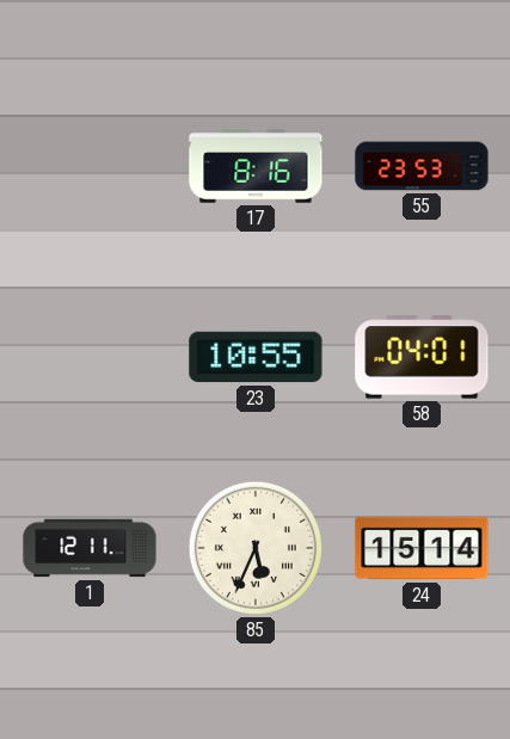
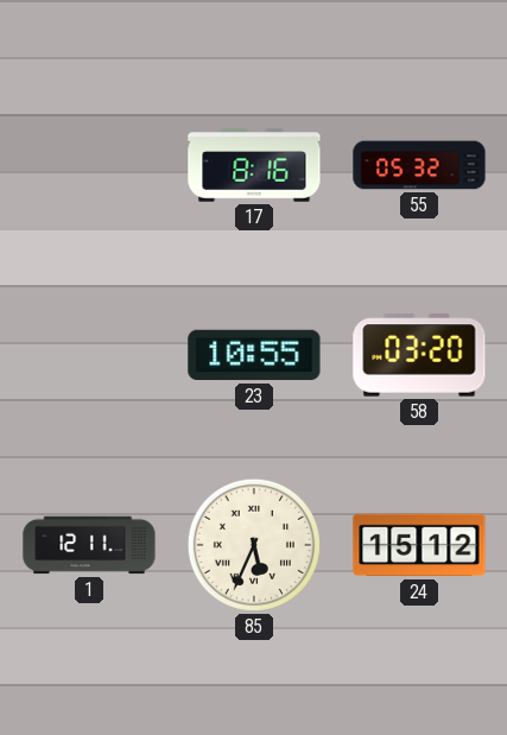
55: 23:53 -> 05:32 (419, 165)
58: 04:01 -> 03:20 (419, 355)
24: 15:14 -> 15:12 (419, 545)
